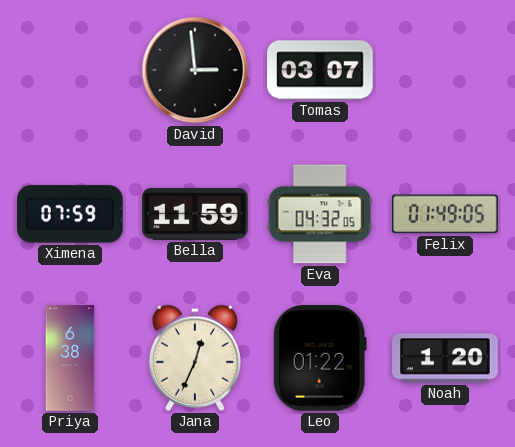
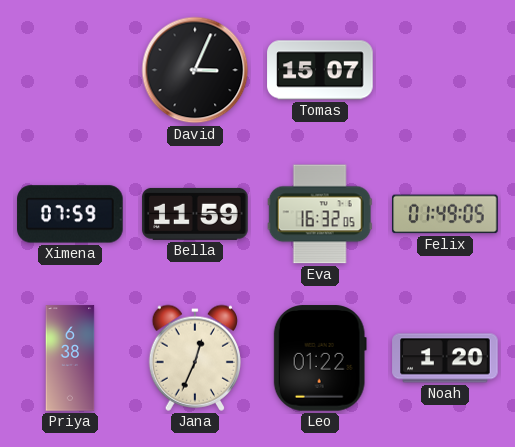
David: 2:59 -> 3:04 (195, 70)
Tomas: 03:07 -> 15:07 (320, 70)
Eva: 04:32 -> 16:32 (320, 214)
